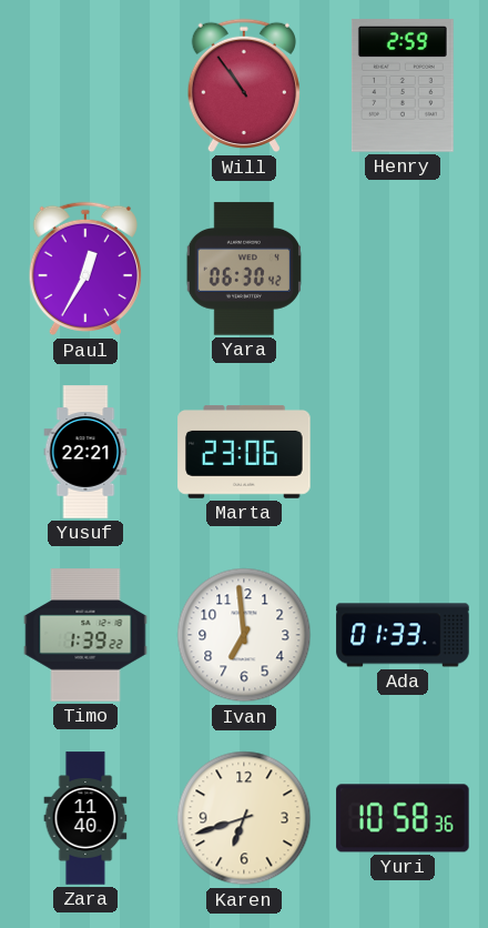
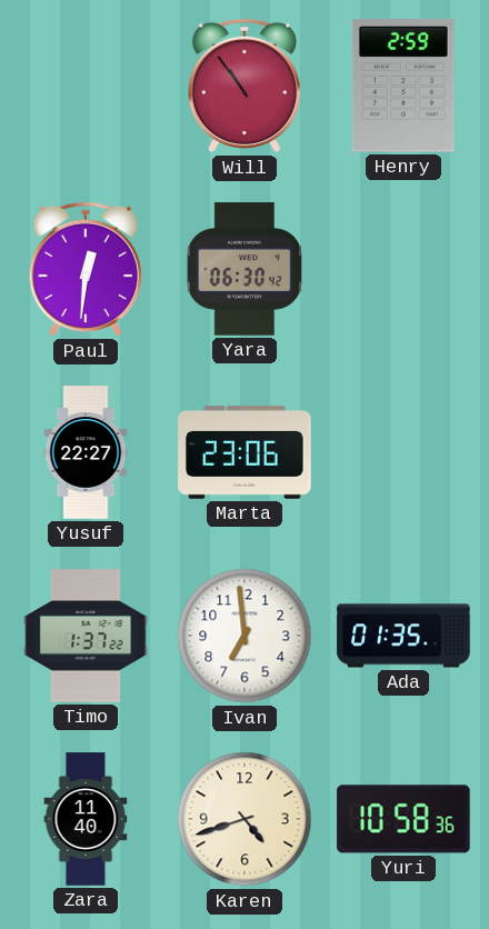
Paul: 12:35 -> 12:31 (86, 269)
Yusuf: 22:21 -> 22:27 (86, 452)
Timo: 1:39 -> 1:37 (86, 636)
Ada: 01:33 -> 01:35 (403, 636)
Karen: 6:42 -> 4:42 (244, 819)
